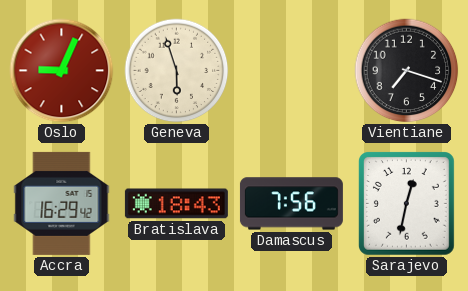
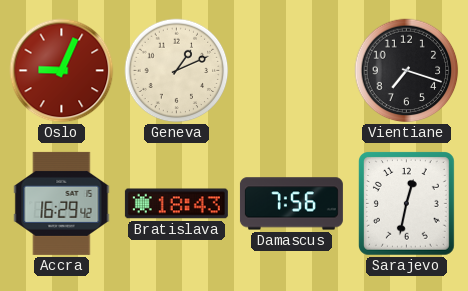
Geneva: 5:57 -> 1:11 (177, 71)
